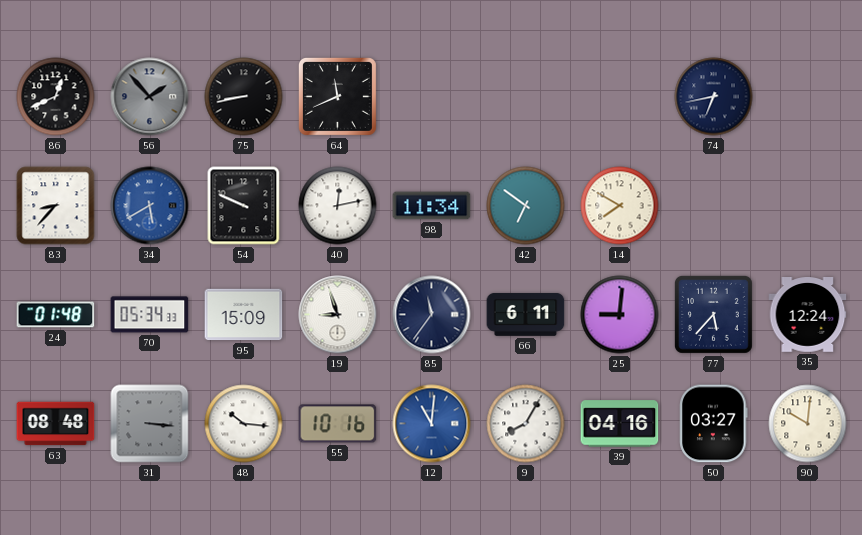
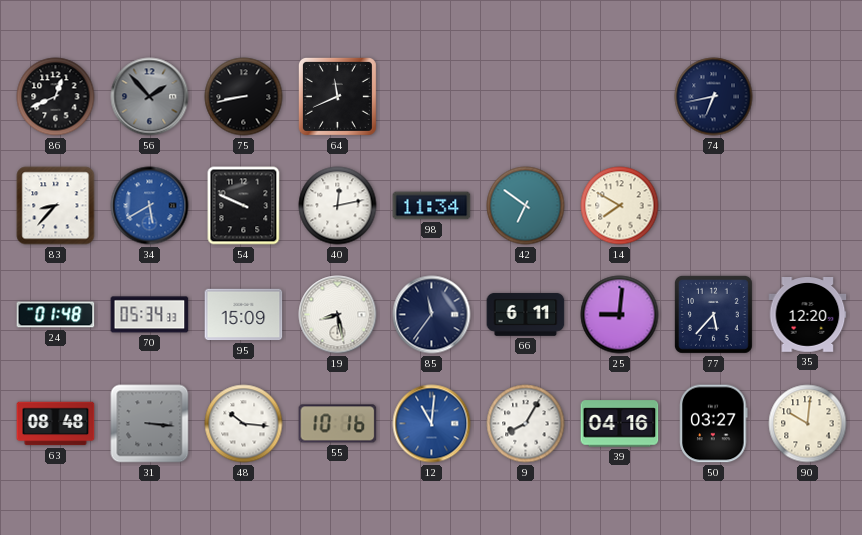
19: 8:57 -> 8:28 (338, 315)
35: 12:24 -> 12:20 (808, 315)
